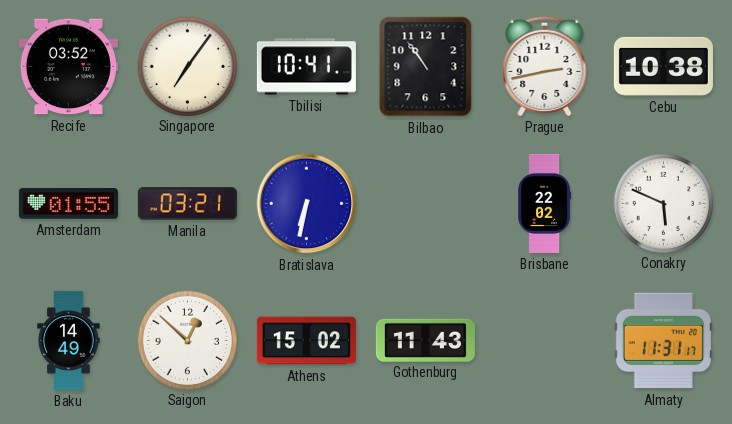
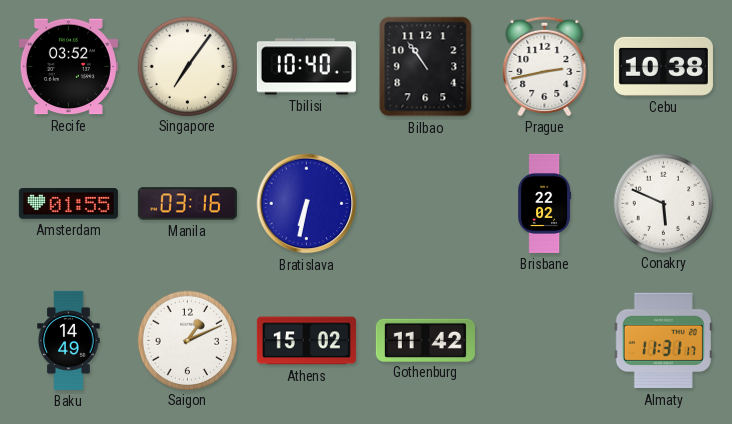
Tbilisi: 10:41 -> 10:40 (306, 67)
Manila: 03:21 -> 03:16 (187, 204)
Saigon: 12:52 -> 1:11 (187, 340)
Gothenburg: 11:43 -> 11:42 (425, 340)
